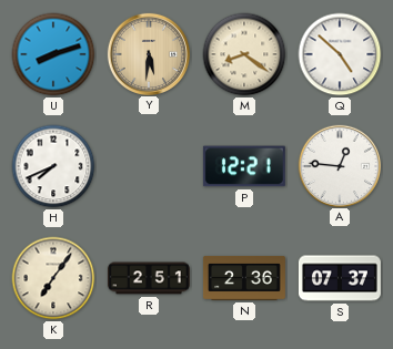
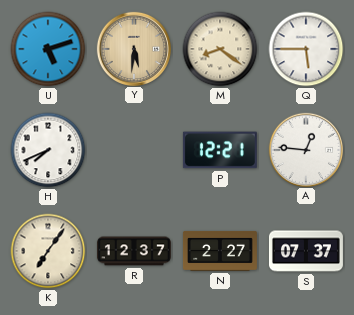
U: 8:12 -> 5:12 (48, 49)
Q: 4:52 -> 5:45 (306, 49)
R: 2:51 -> 12:37 (134, 251)
N: 2:36 -> 2:27 (220, 251)
